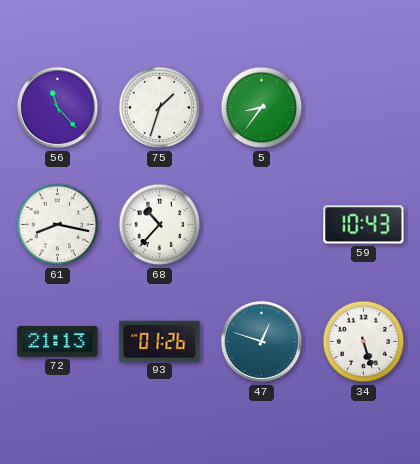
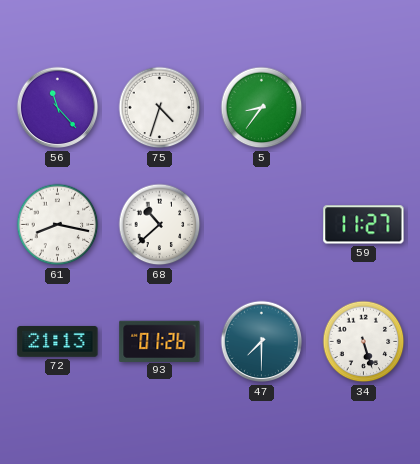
75: 1:33 -> 4:33 (160, 108)
68: 10:37 -> 10:38 (160, 225)
59: 10:43 -> 11:27 (364, 225)
47: 12:48 -> 7:30 (262, 342)
